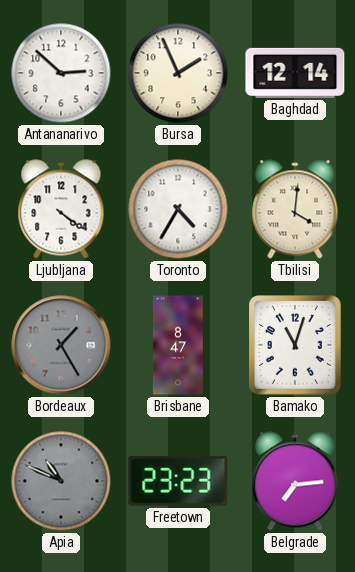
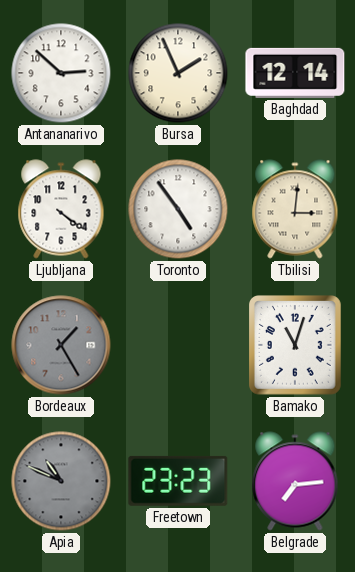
Toronto: 4:35 -> 4:54 (178, 209)
Tbilisi: 4:01 -> 3:01 (295, 209)
Brisbane: 8:47 -> none (178, 345)
